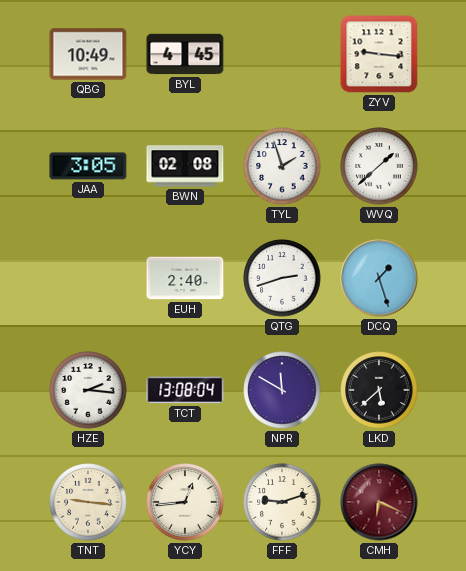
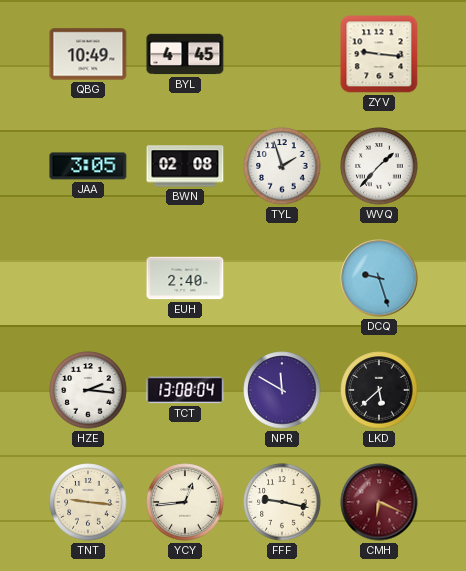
WVQ: 1:38 -> 1:37 (379, 166)
QTG: 2:42 -> none (282, 278)
DCQ: 1:27 -> 9:27 (379, 278)
FFF: 9:12 -> 9:17 (282, 502)
